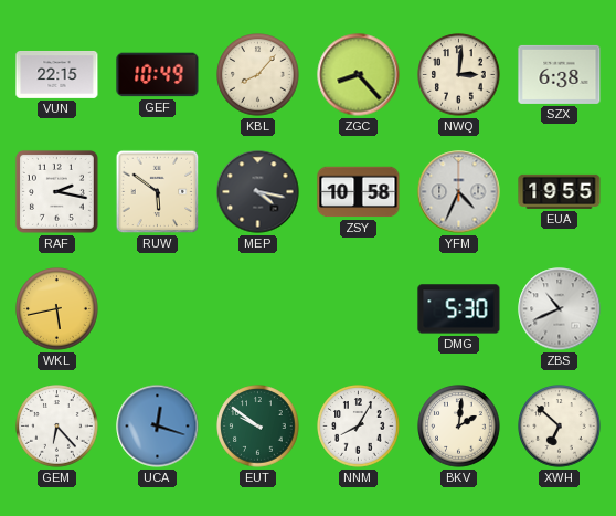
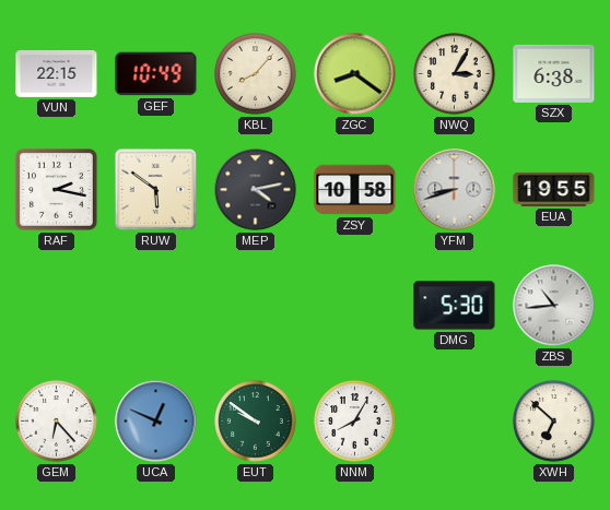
ZGC: 8:23 -> 8:21 (355, 74)
NWQ: 3:01 -> 3:05 (455, 74)
MEP: 4:17 -> 4:13 (256, 190)
YFM: 4:34 -> 8:42 (455, 190)
WKL: 5:43 -> none (57, 309)
ZBS: 10:41 -> 10:44 (554, 306)
UCA: 12:18 -> 12:49 (156, 422)
BKV: 2:01 -> none (459, 427)
